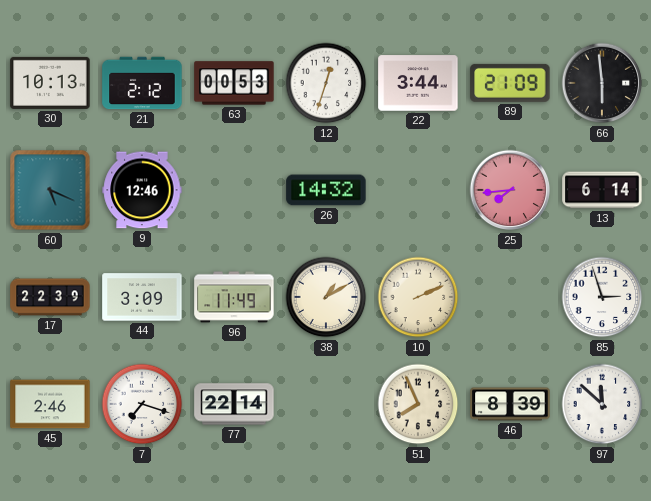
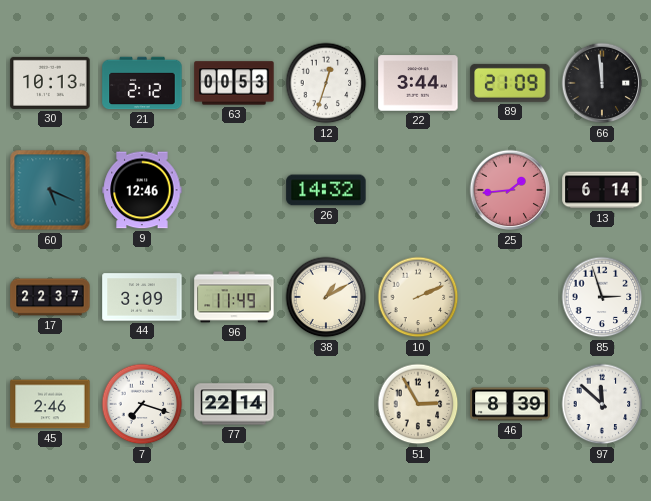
66: 5:59 -> 11:59 (602, 83)
25: 7:44 -> 1:44 (510, 190)
17: 22:39 -> 22:37 (50, 297)
51: 7:56 -> 2:55 (418, 404)
